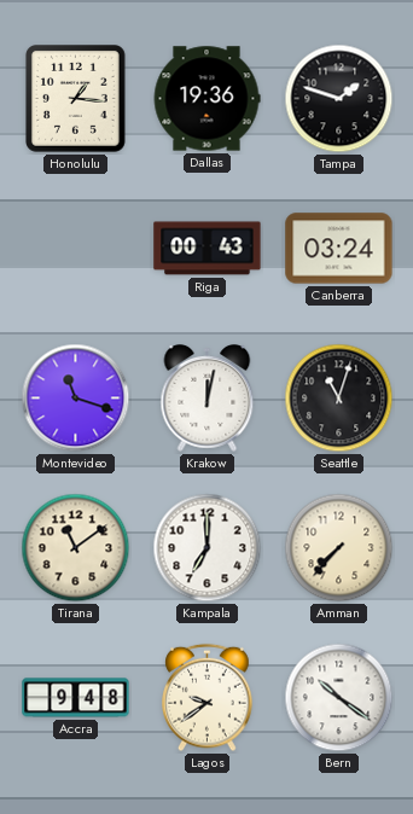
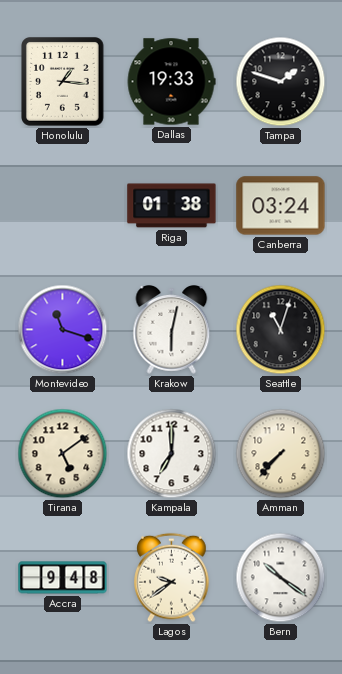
Dallas: 19:36 -> 19:33 (171, 82)
Riga: 00:43 -> 01:38 (172, 206)
Krakow: 12:02 -> 6:02 (172, 330)
Tirana: 11:09 -> 5:09 (63, 454)
